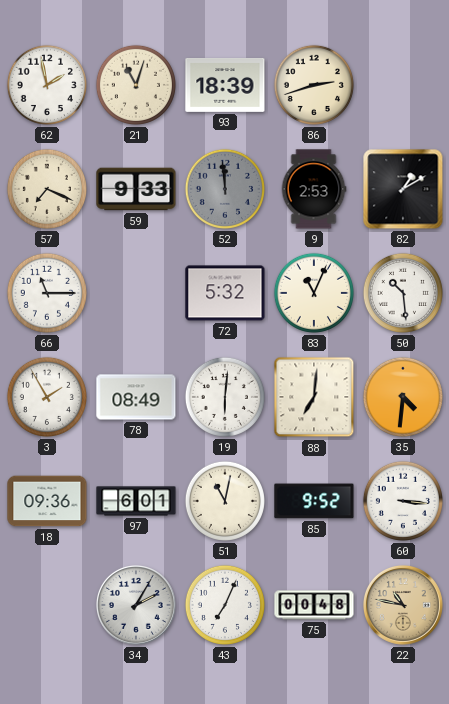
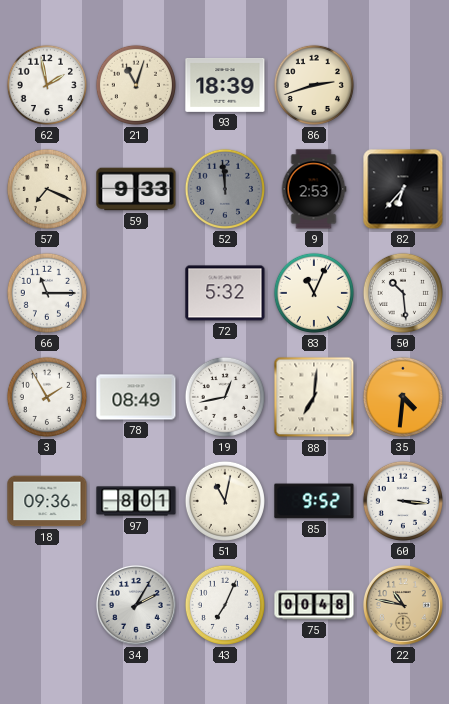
82: 1:10 -> 6:37 (403, 189)
19: 6:01 -> 12:43 (225, 397)
97: 6:01 -> 8:01 (136, 501)
